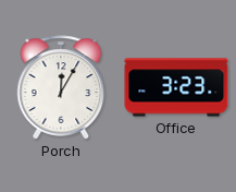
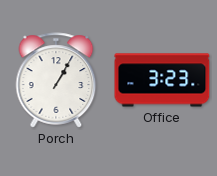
Porch: 12:05 -> 1:05 (56, 80)
